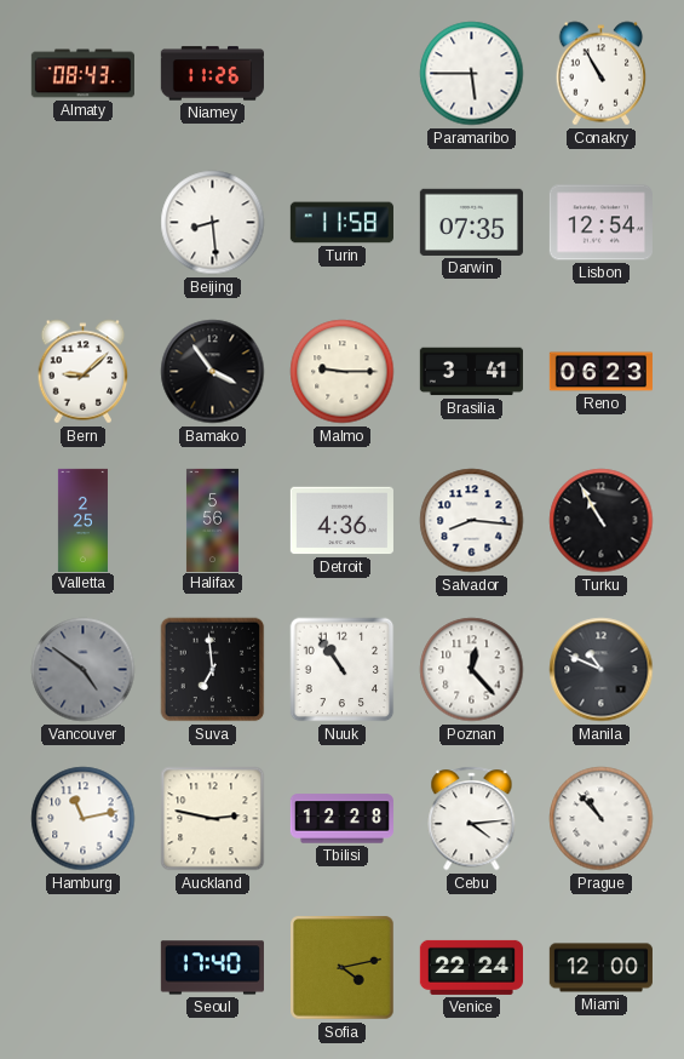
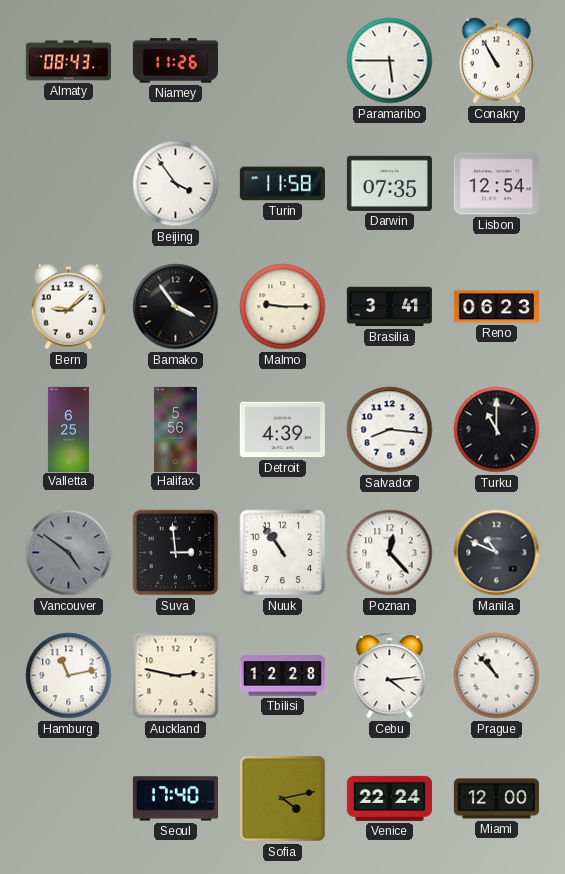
Beijing: 8:29 -> 3:54 (176, 184)
Valletta: 2:25 -> 6:25 (68, 429)
Detroit: 4:36 -> 4:39 (282, 430)
Turku: 10:55 -> 11:00 (497, 430)
Suva: 6:59 -> 2:59 (176, 553)
